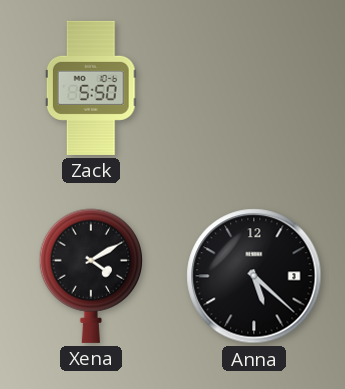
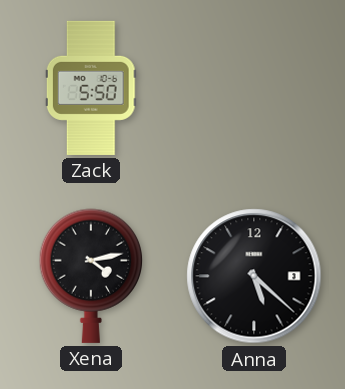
Xena: 4:10 -> 4:13 (90, 276)
